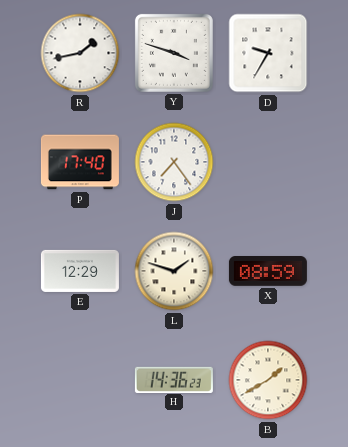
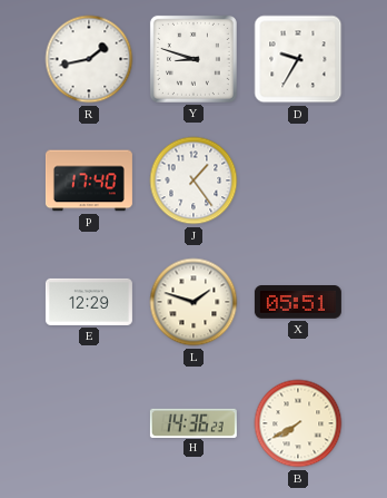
Y: 3:48 -> 8:48 (193, 59)
J: 7:24 -> 1:24 (193, 180)
X: 08:59 -> 05:51 (298, 302)
B: 1:40 -> 7:40 (298, 423)
